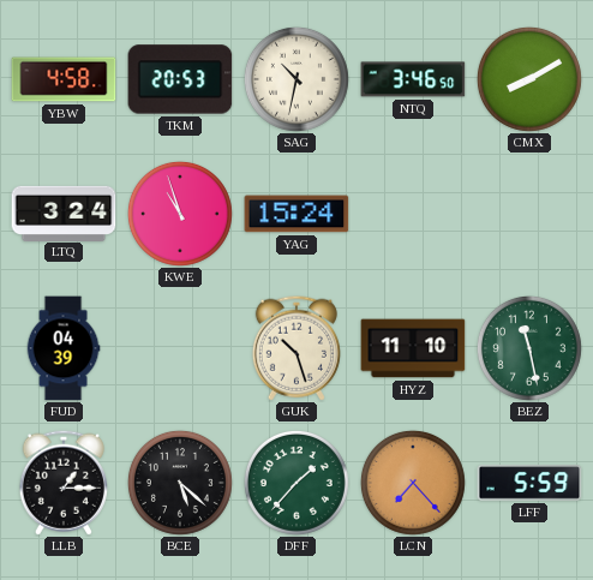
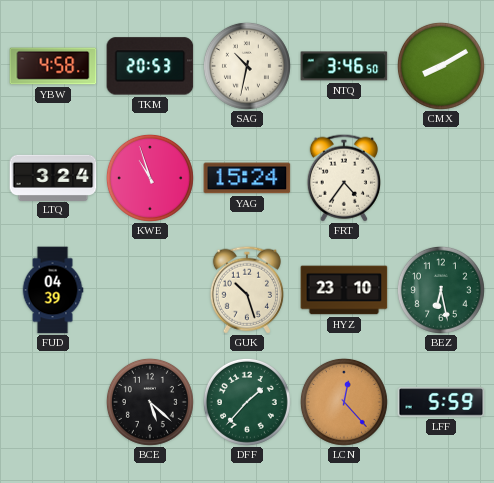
FRT: none -> 4:36 (344, 178)
HYZ: 11:10 -> 23:10 (344, 290)
BEZ: 11:28 -> 6:28 (441, 290)
LLB: 1:15 -> none (64, 483)
LCN: 7:23 -> 12:23 (344, 402)
